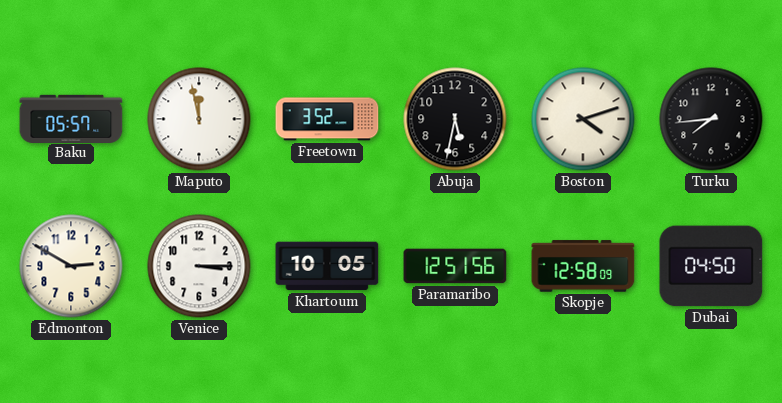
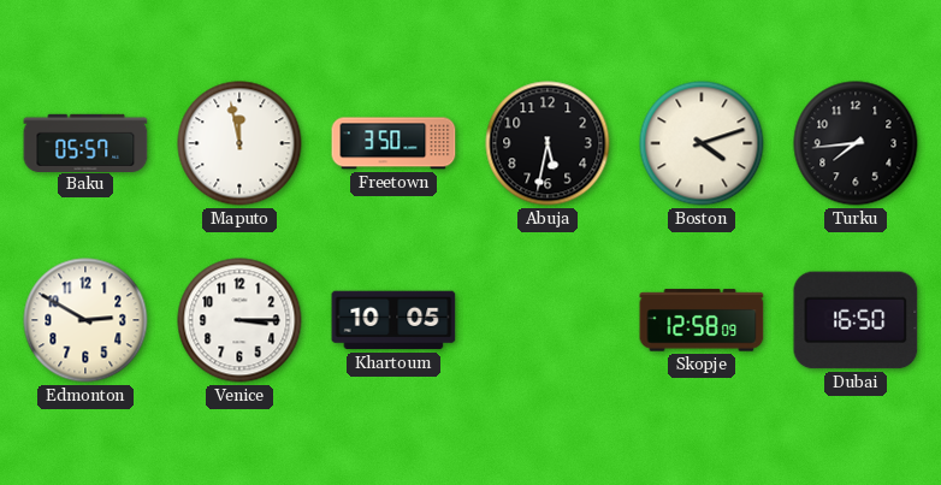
Freetown: 3:52 -> 3:50 (393, 143)
Paramaribo: 12:51 -> none (455, 266)
Dubai: 04:50 -> 16:50 (856, 320)
